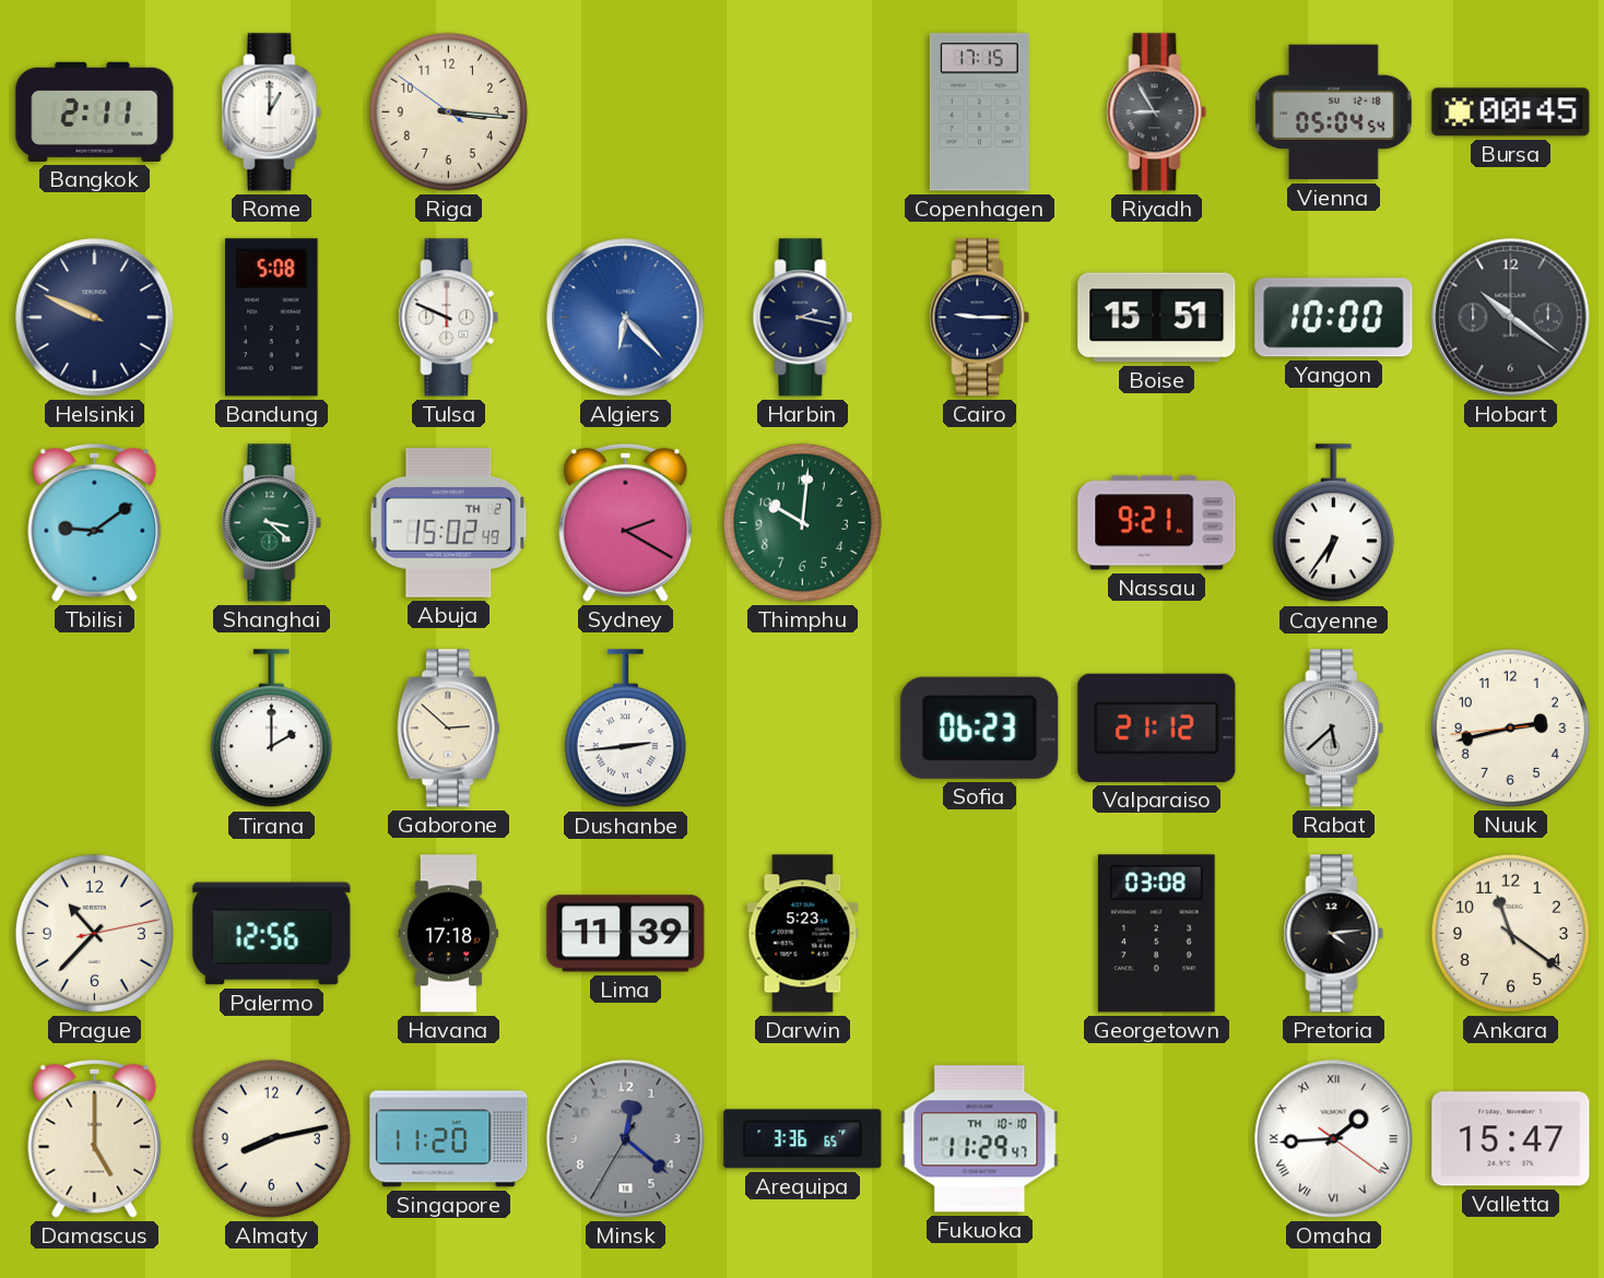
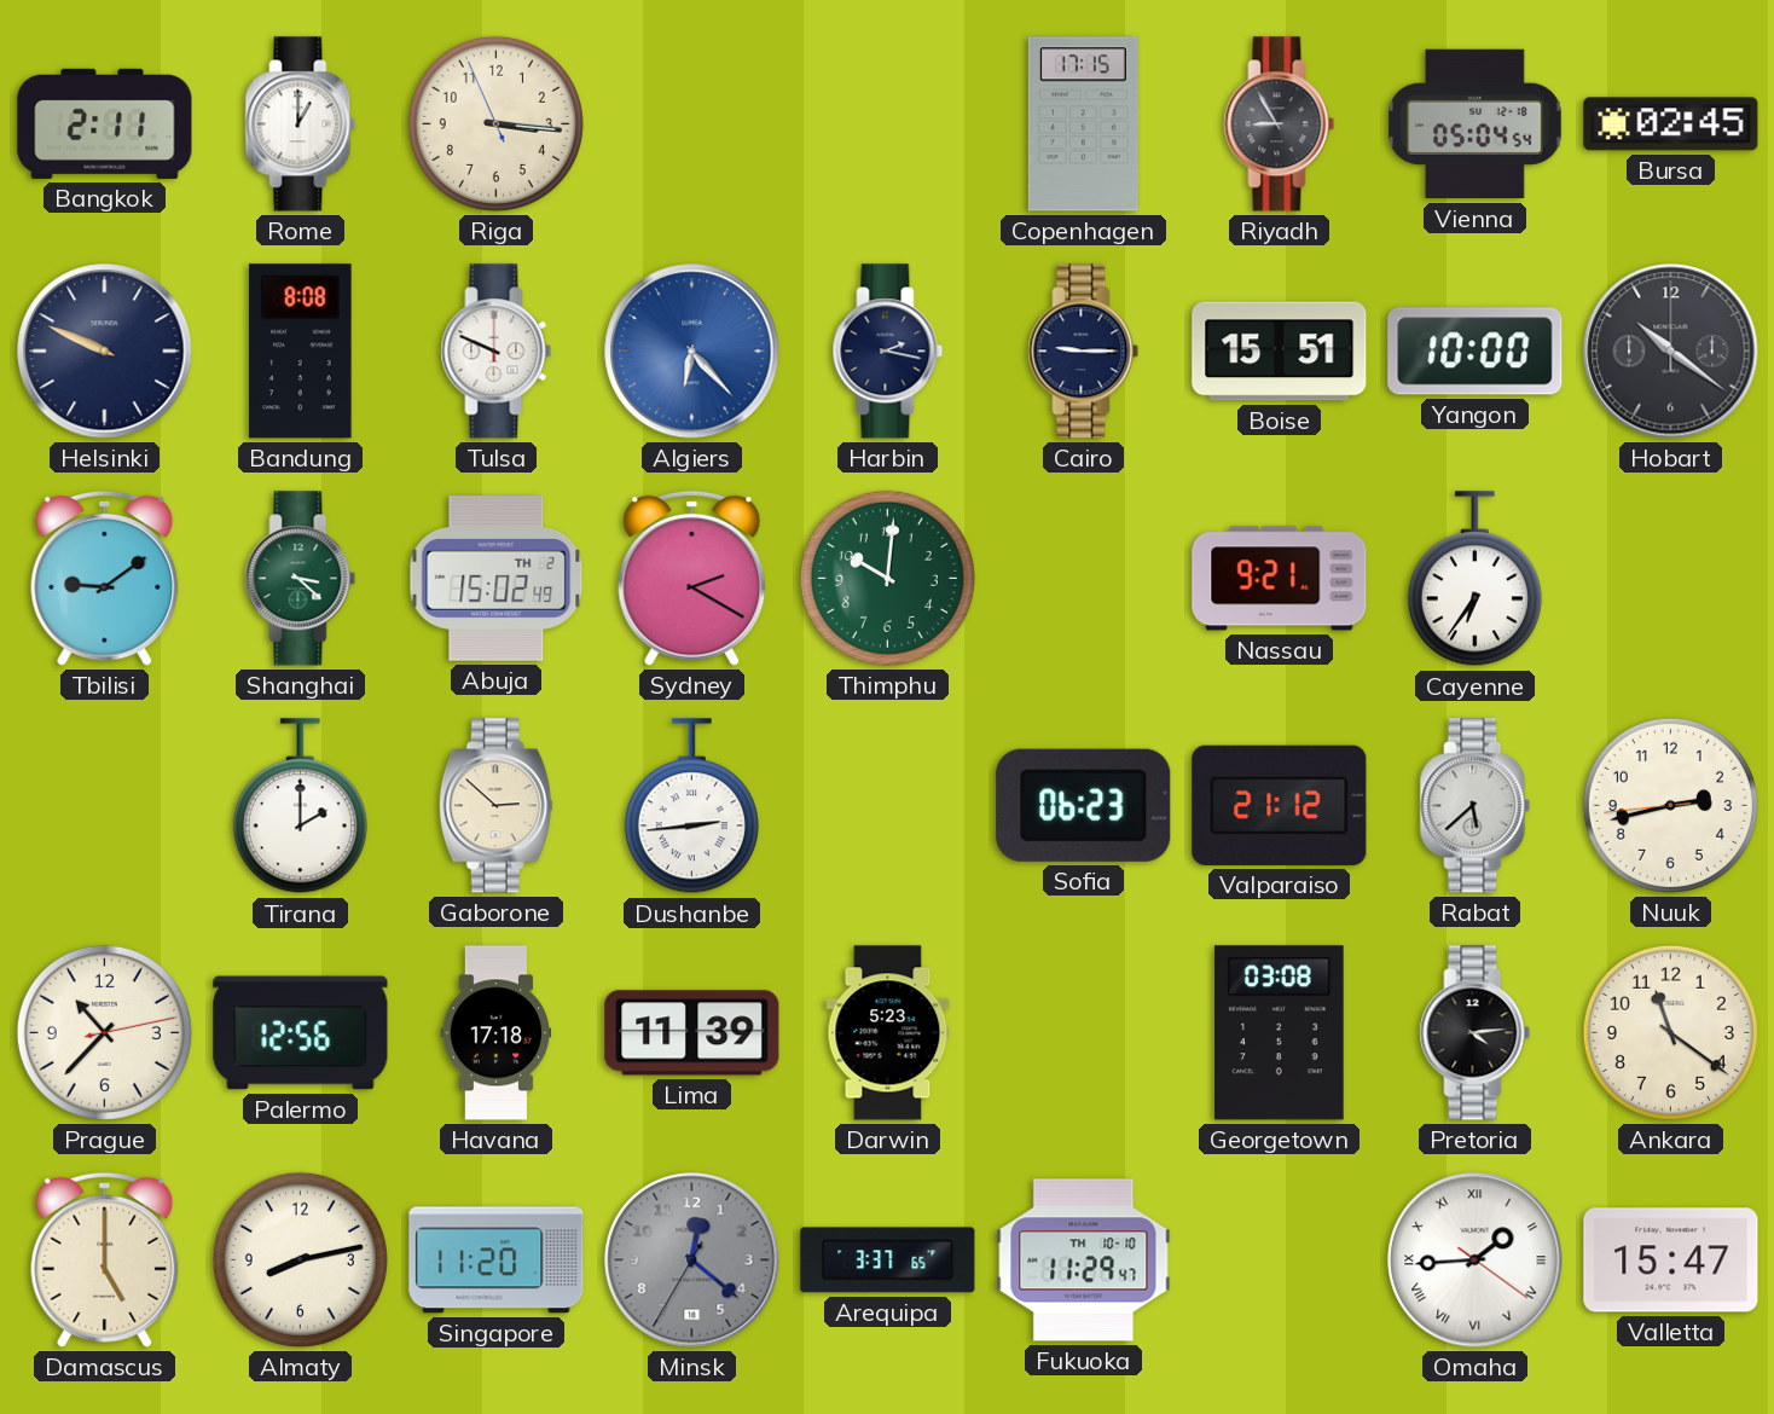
Riga: 3:15:51 -> 3:15:56 (495, 123)
Bursa: 00:45 -> 02:45 (1671, 124)
Bandung: 5:08 -> 8:08 (301, 352)
Arequipa: 3:36 -> 3:37 (888, 1261)
